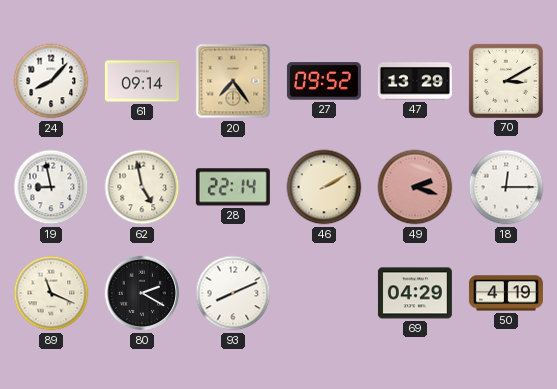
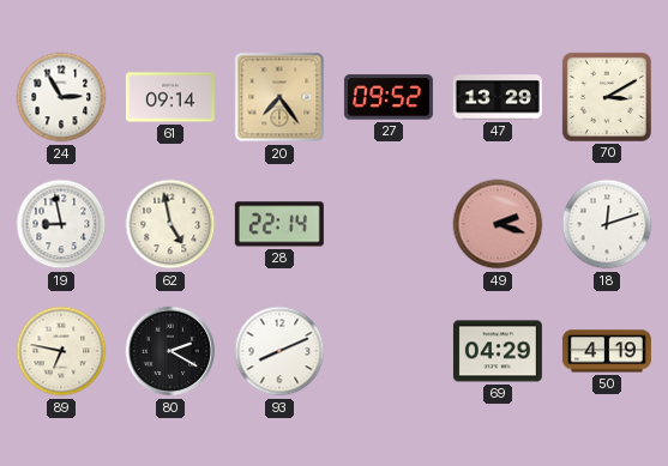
24: 8:07 -> 2:55 (61, 97)
46: 2:10 -> none (324, 187)
18: 12:15 -> 12:12 (607, 224)
89: 11:19 -> 6:47 (61, 351)
